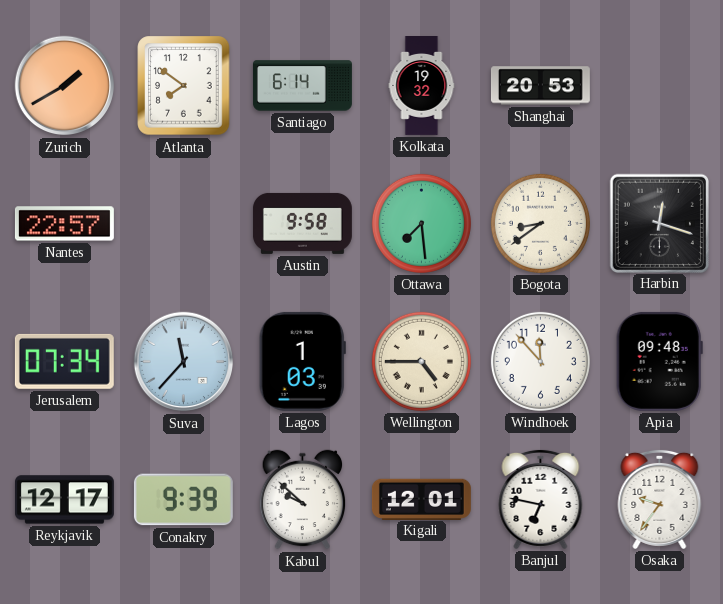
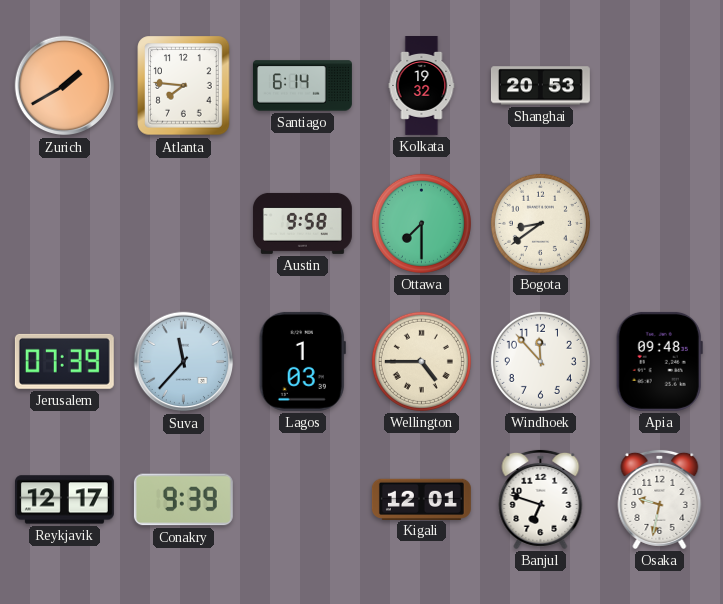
Atlanta: 7:51 -> 7:46 (184, 86)
Nantes: 22:57 -> none (64, 224)
Ottawa: 7:29 -> 7:30 (421, 223)
Harbin: 12:18 -> none (659, 223)
Jerusalem: 07:34 -> 07:39 (64, 361)
Kabul: 9:52 -> none (303, 500)
Banjul: 6:47 -> 6:48 (541, 499)
Osaka: 9:36 -> 9:32 (660, 499)
